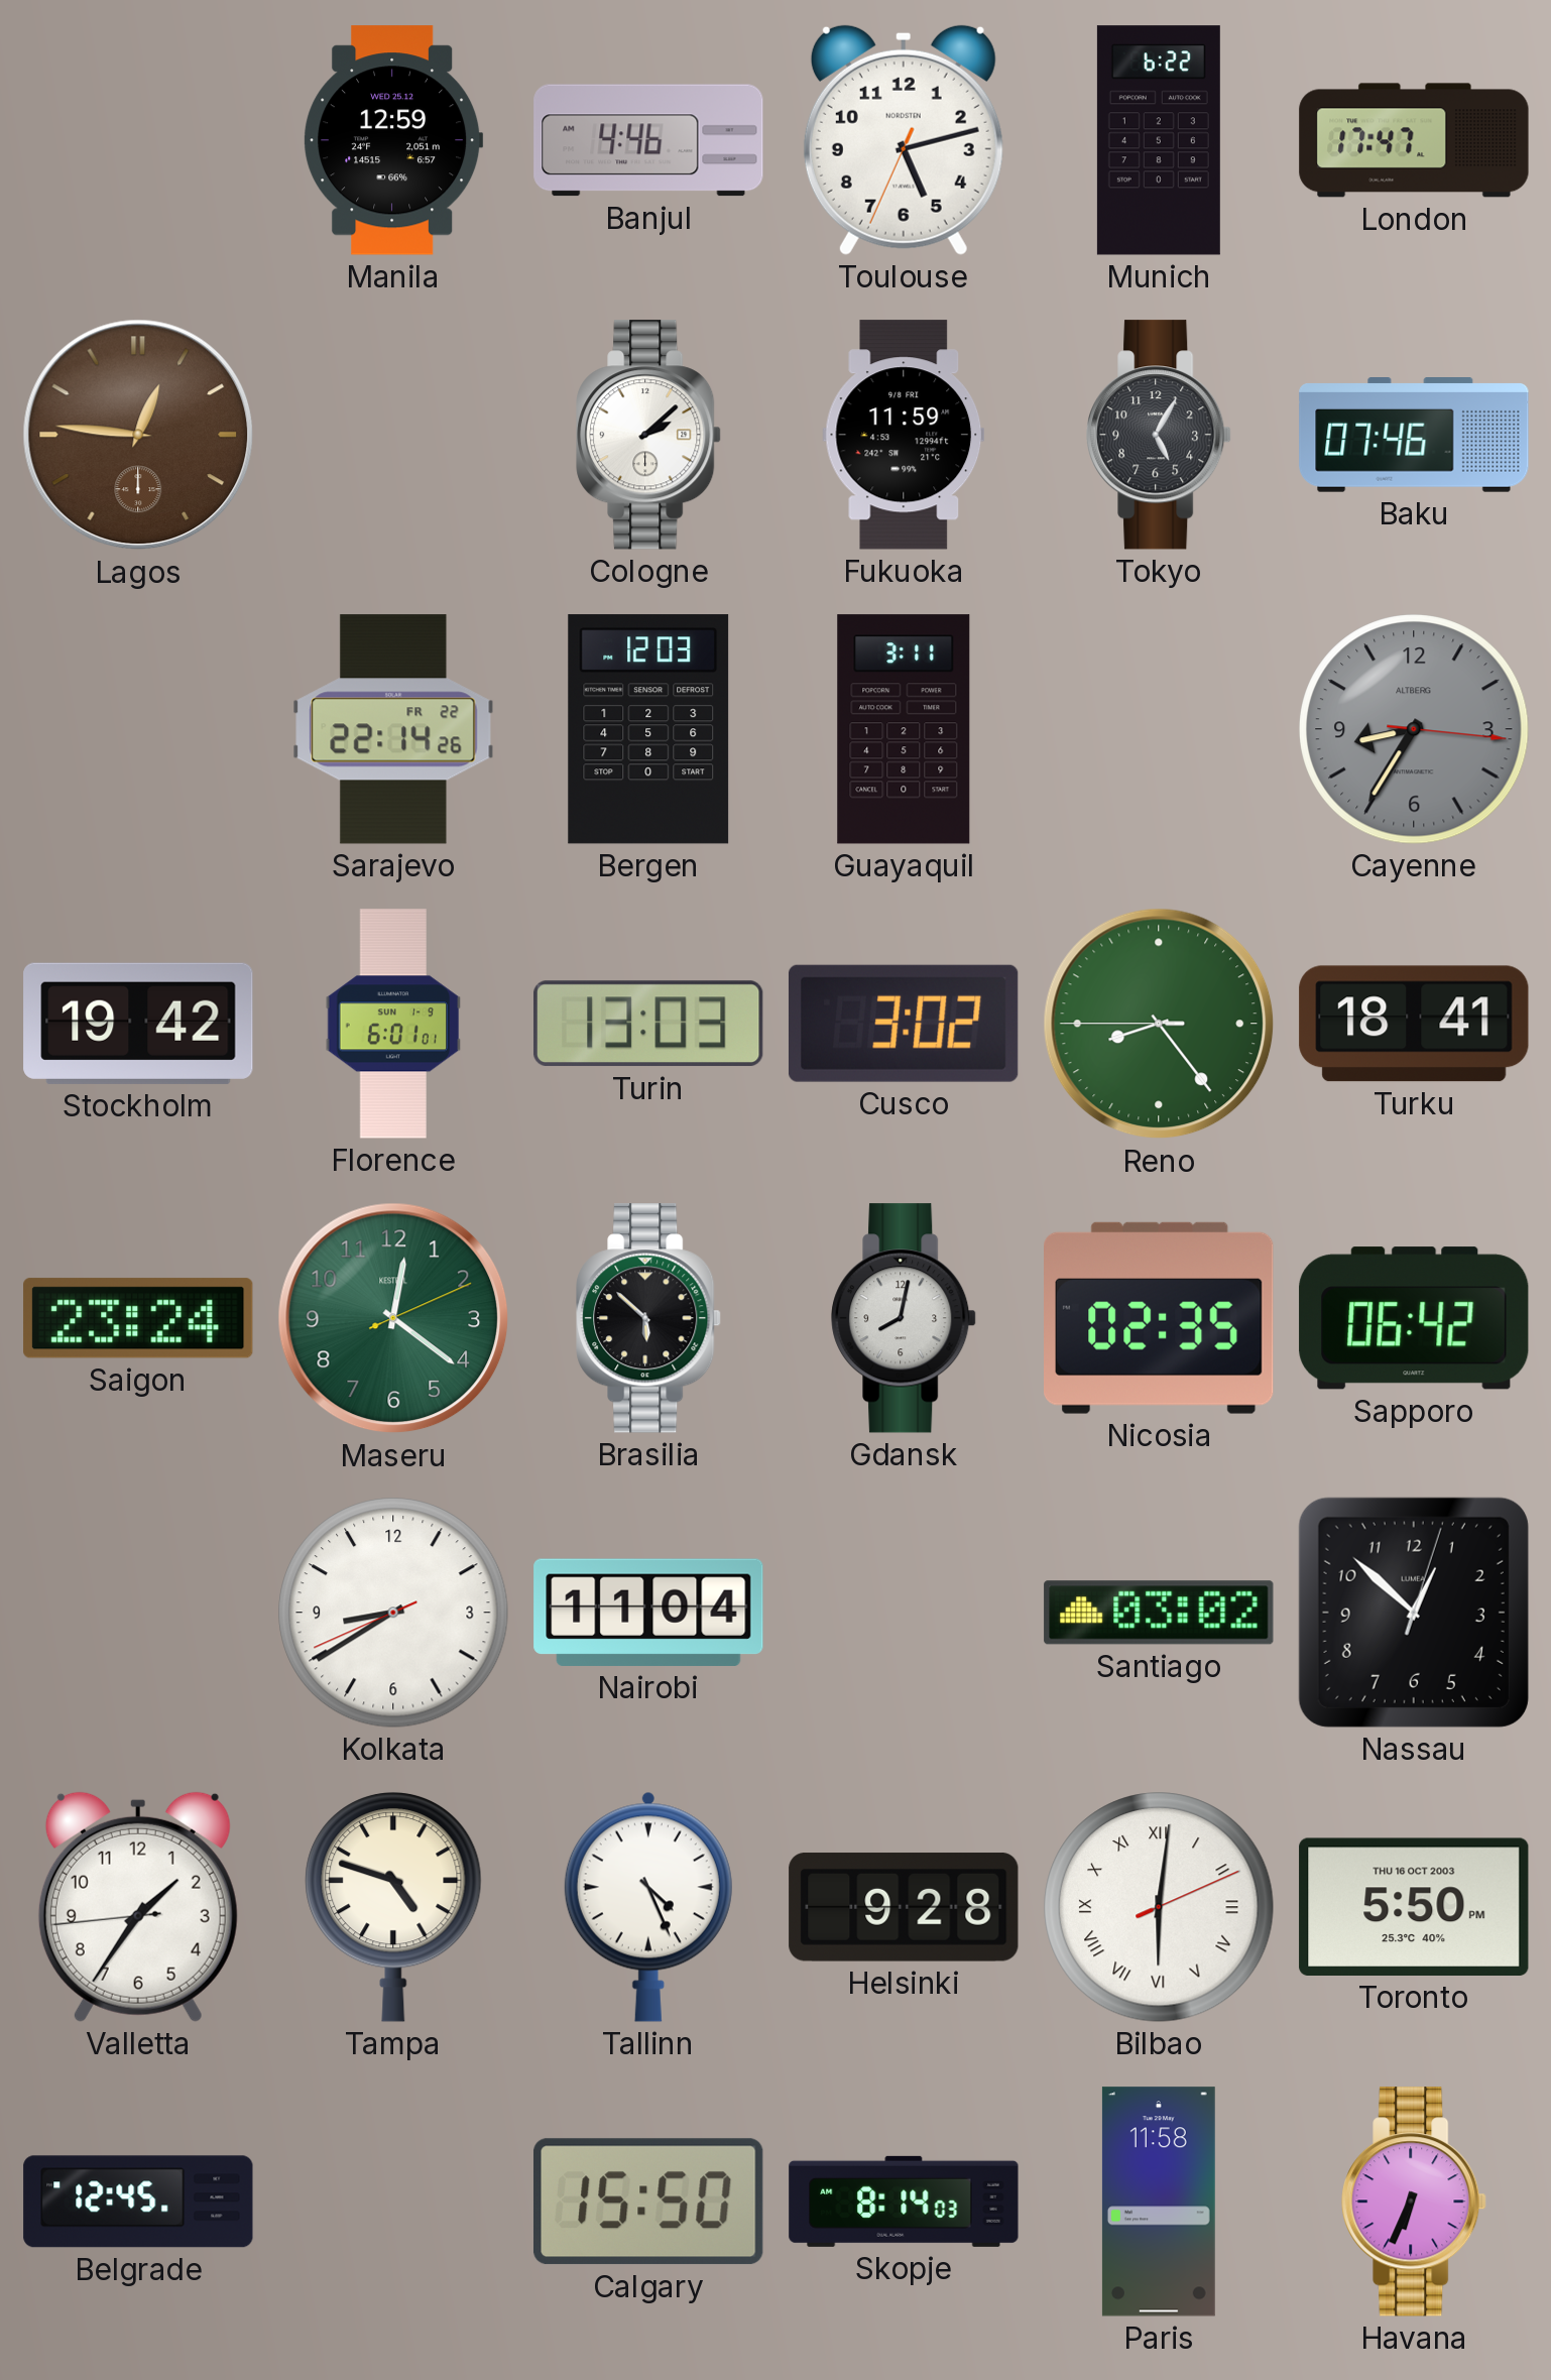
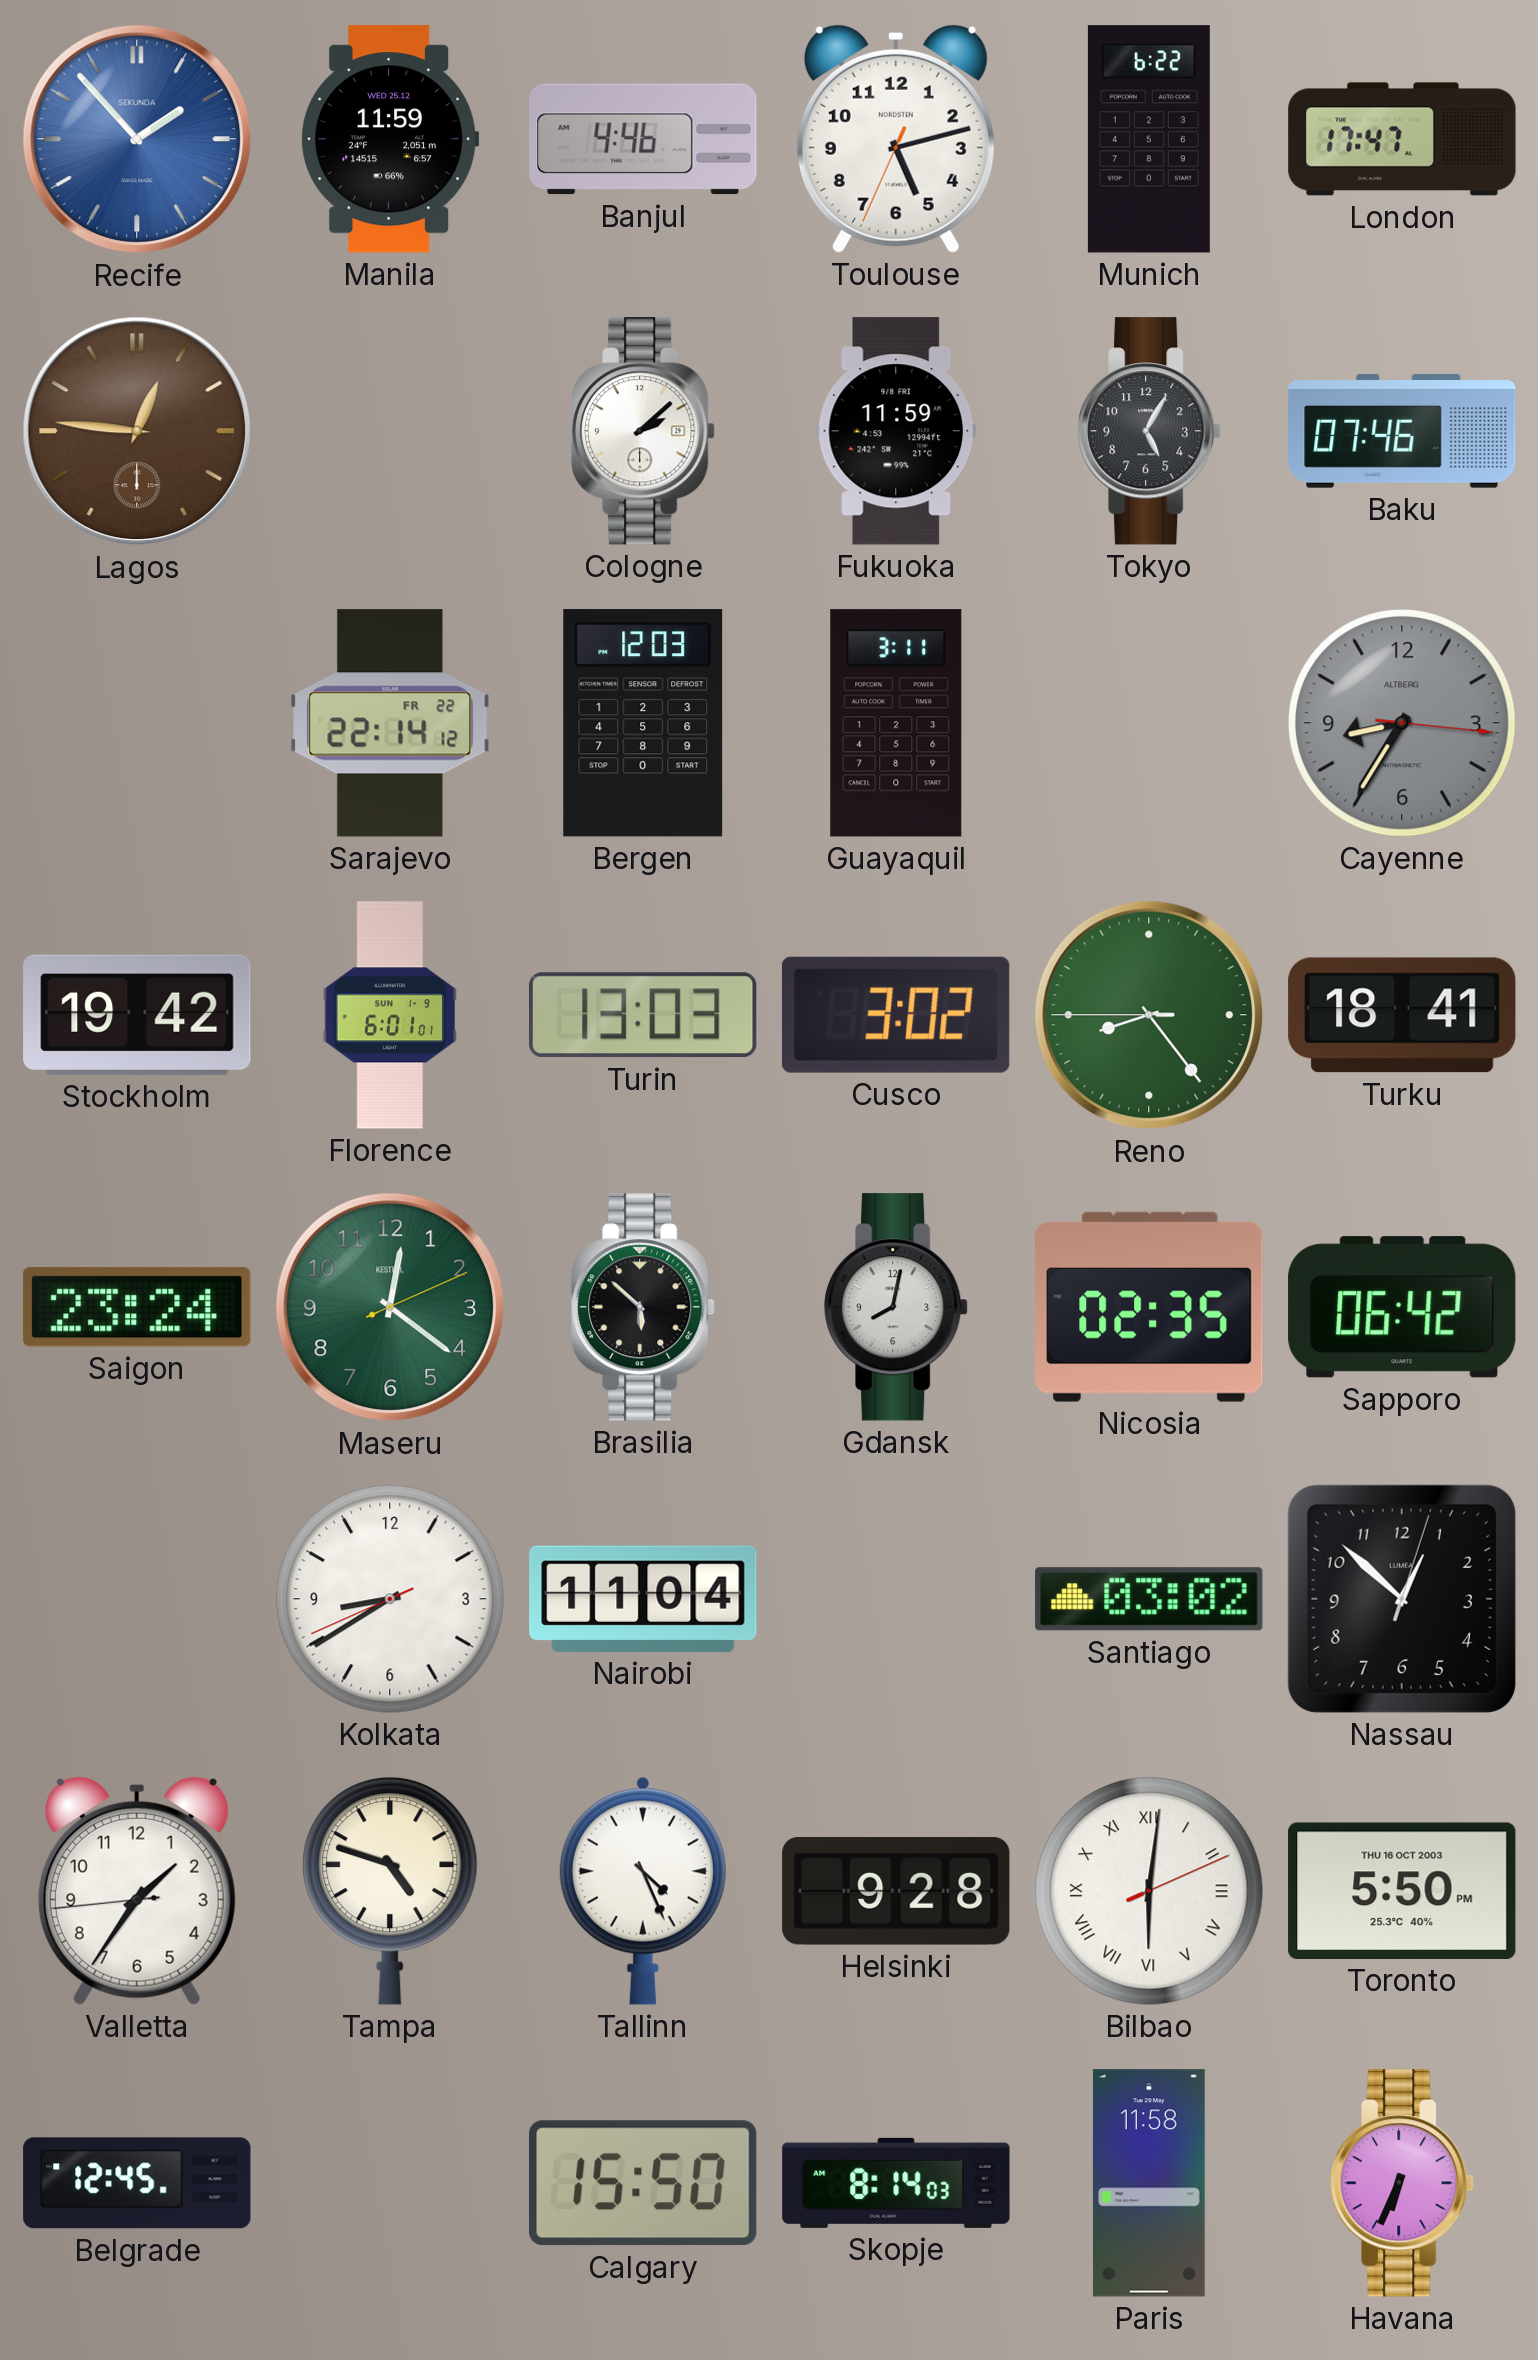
Recife: none -> 1:53 (137, 139)
Manila: 12:59 -> 11:59 (390, 139)
Sarajevo: 22:14:26 -> 22:14:12 (390, 723)
